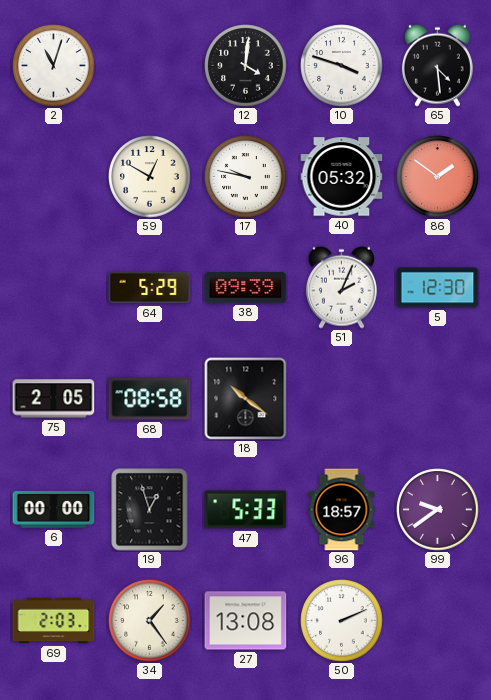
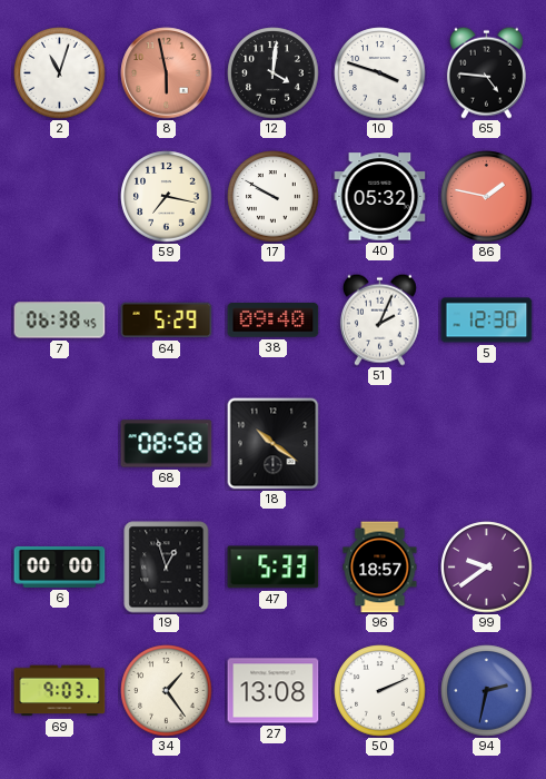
8: none -> 5:58 (167, 73)
65: 4:29 -> 4:46 (486, 72)
59: 12:50 -> 7:17 (167, 197)
17: 9:47 -> 9:50 (274, 197)
86: 1:51 -> 1:47 (487, 197)
7: none -> 06:38 (60, 321)
38: 09:39 -> 09:40 (274, 321)
75: 2:05 -> none (54, 399)
69: 2:03 -> 9:03 (60, 691)
94: none -> 2:32 (487, 691)
